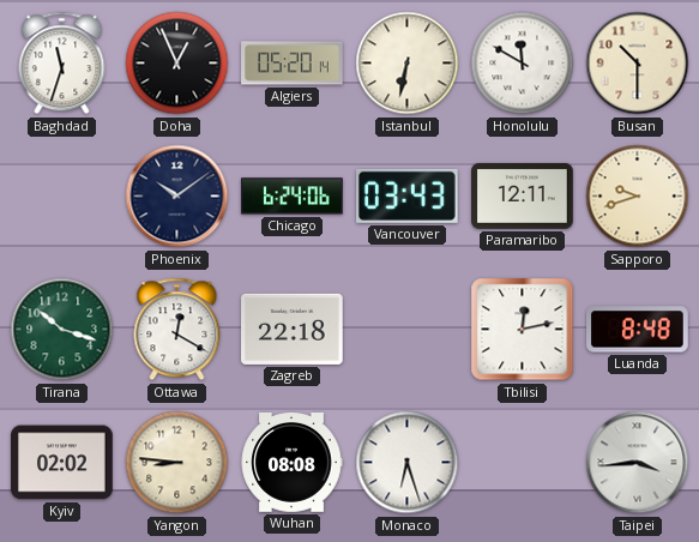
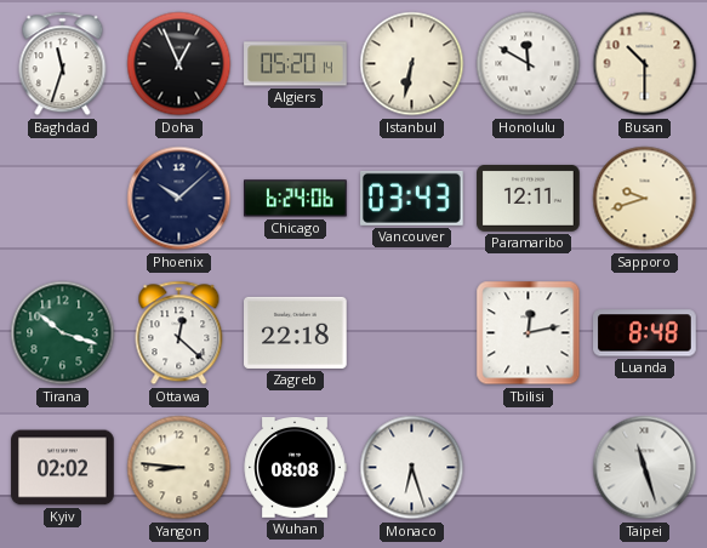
Phoenix: 10:09 -> 10:08 (179, 199)
Ottawa: 12:20 -> 12:22 (179, 333)
Taipei: 3:44 -> 11:27 (645, 468)
